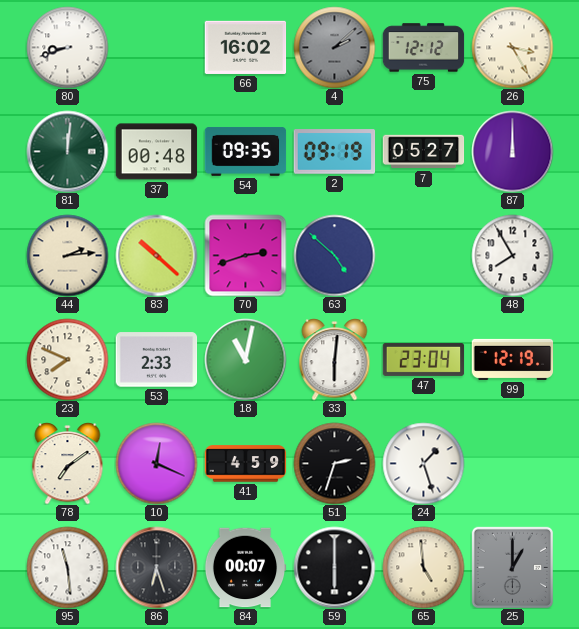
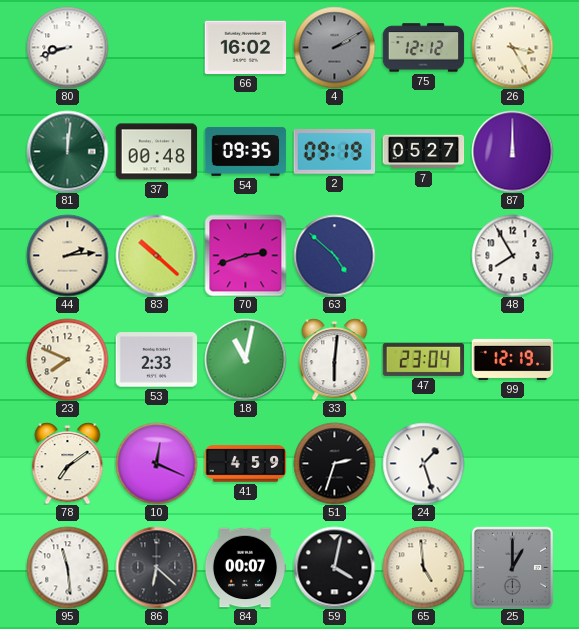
4: 2:08 -> 2:10 (334, 47)
86: 6:27 -> 6:22 (156, 567)
59: 6:00 -> 4:02 (334, 567)
